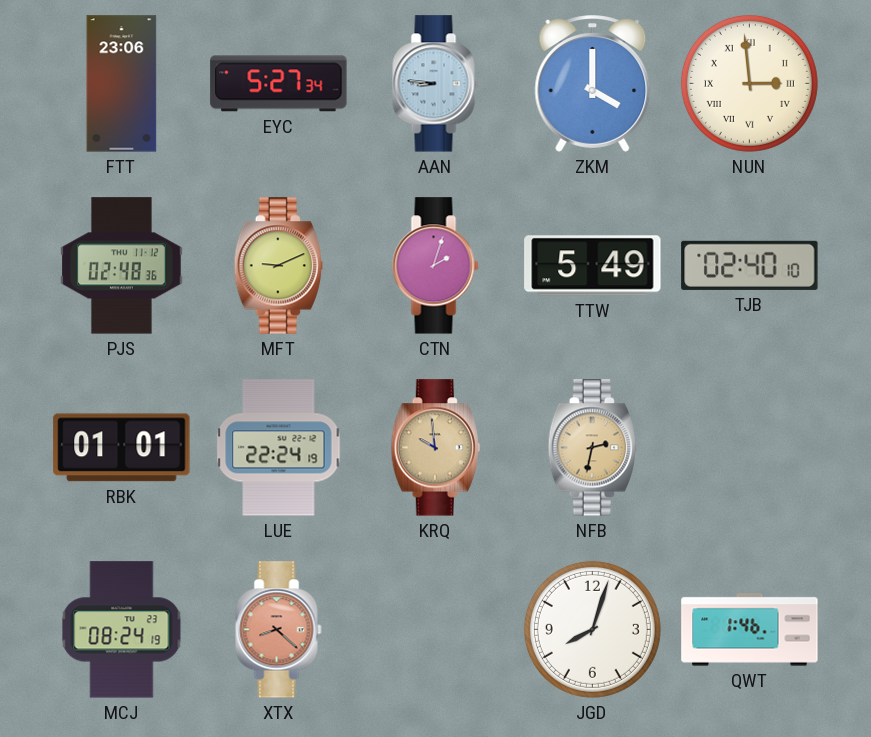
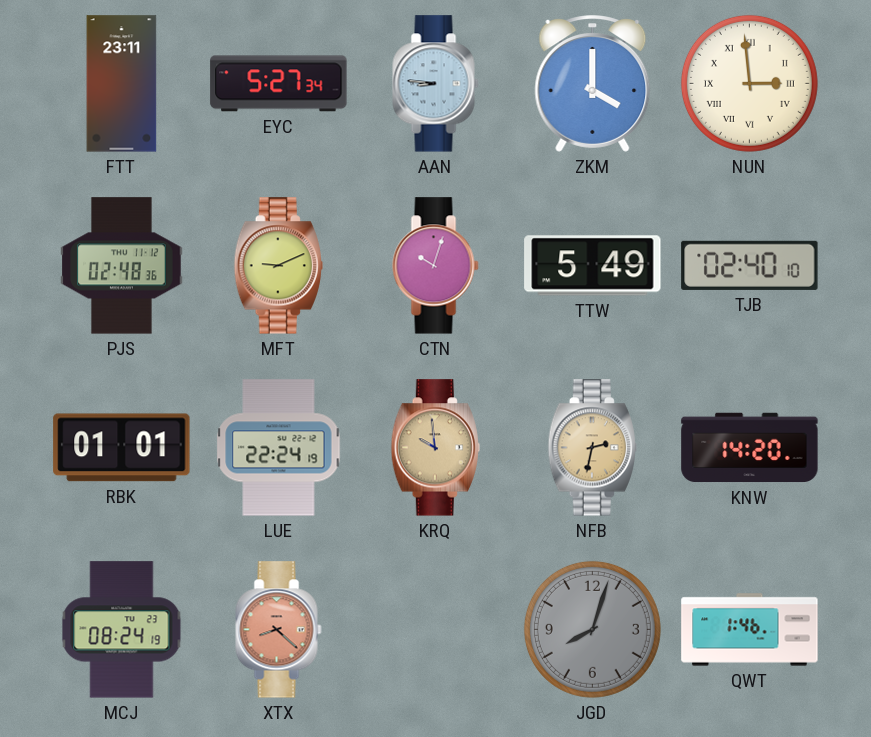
FTT: 23:06 -> 23:11 (122, 84)
CTN: 2:03 -> 10:03 (436, 266)
KNW: none -> 14:20 (750, 448)
JGD dial: white -> grey (592, 629)
